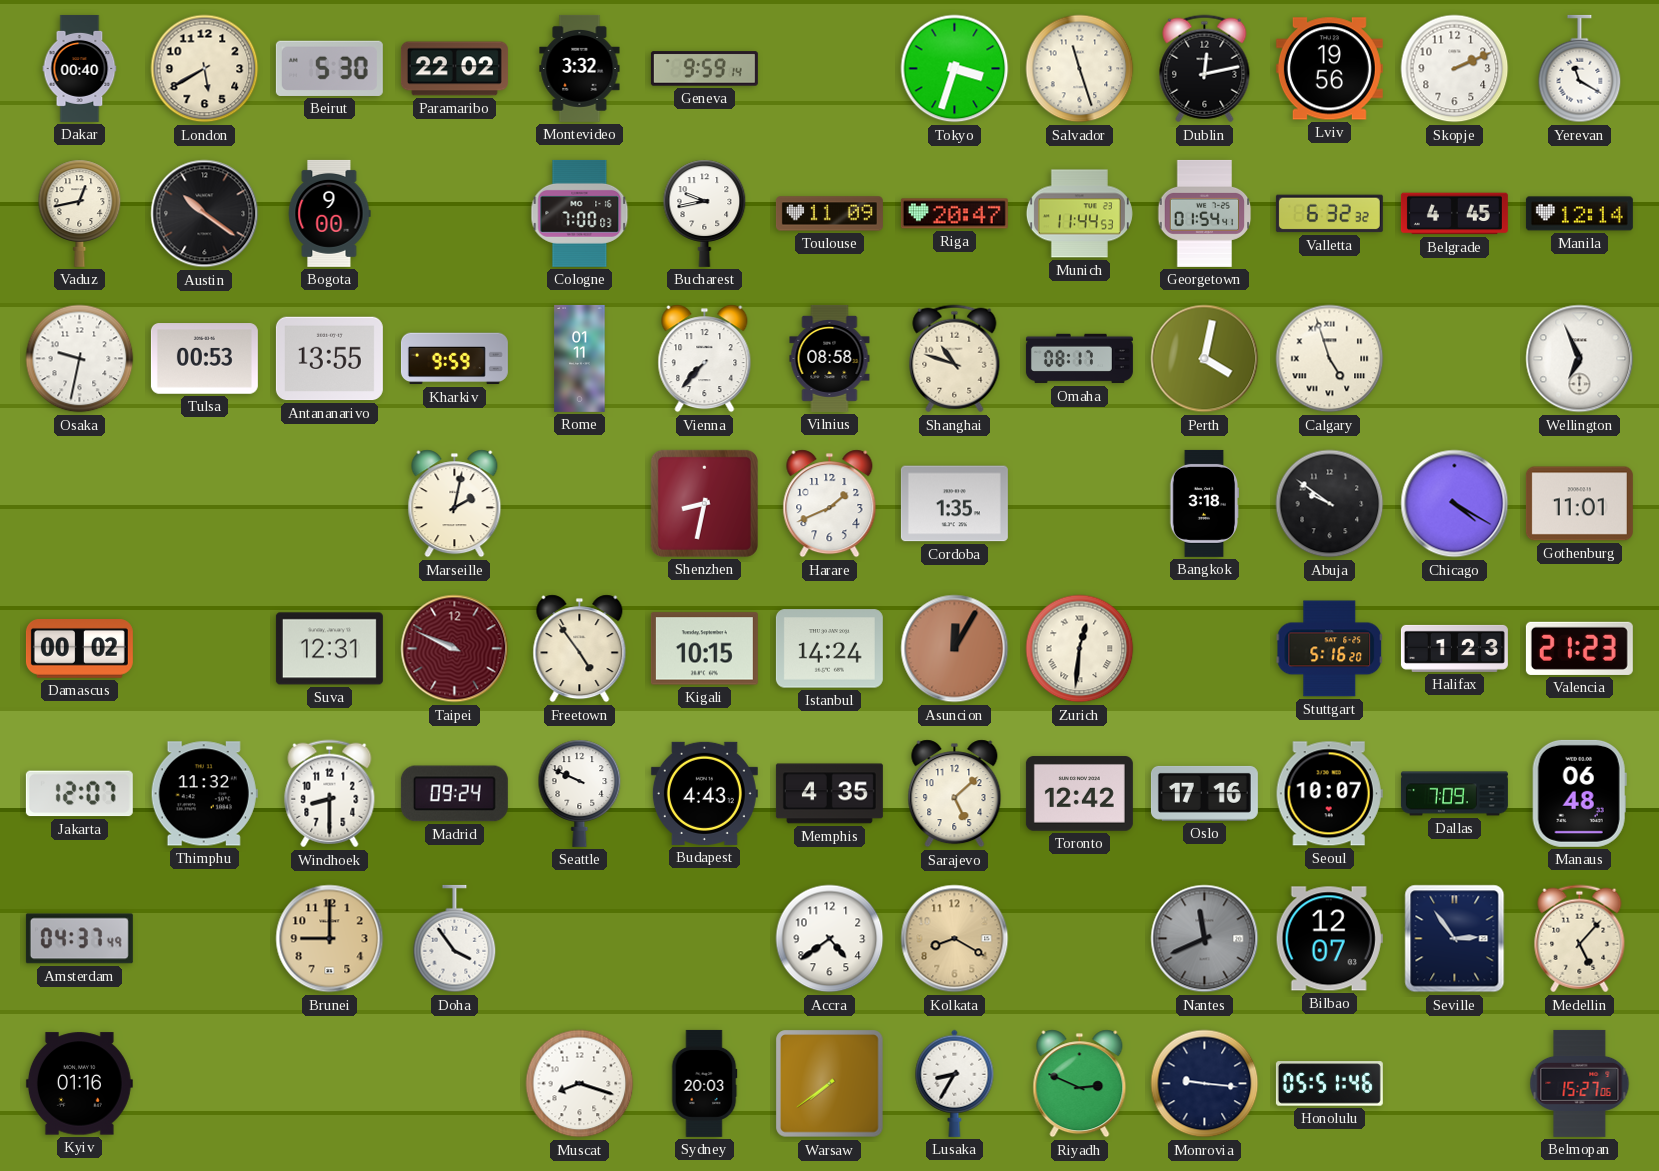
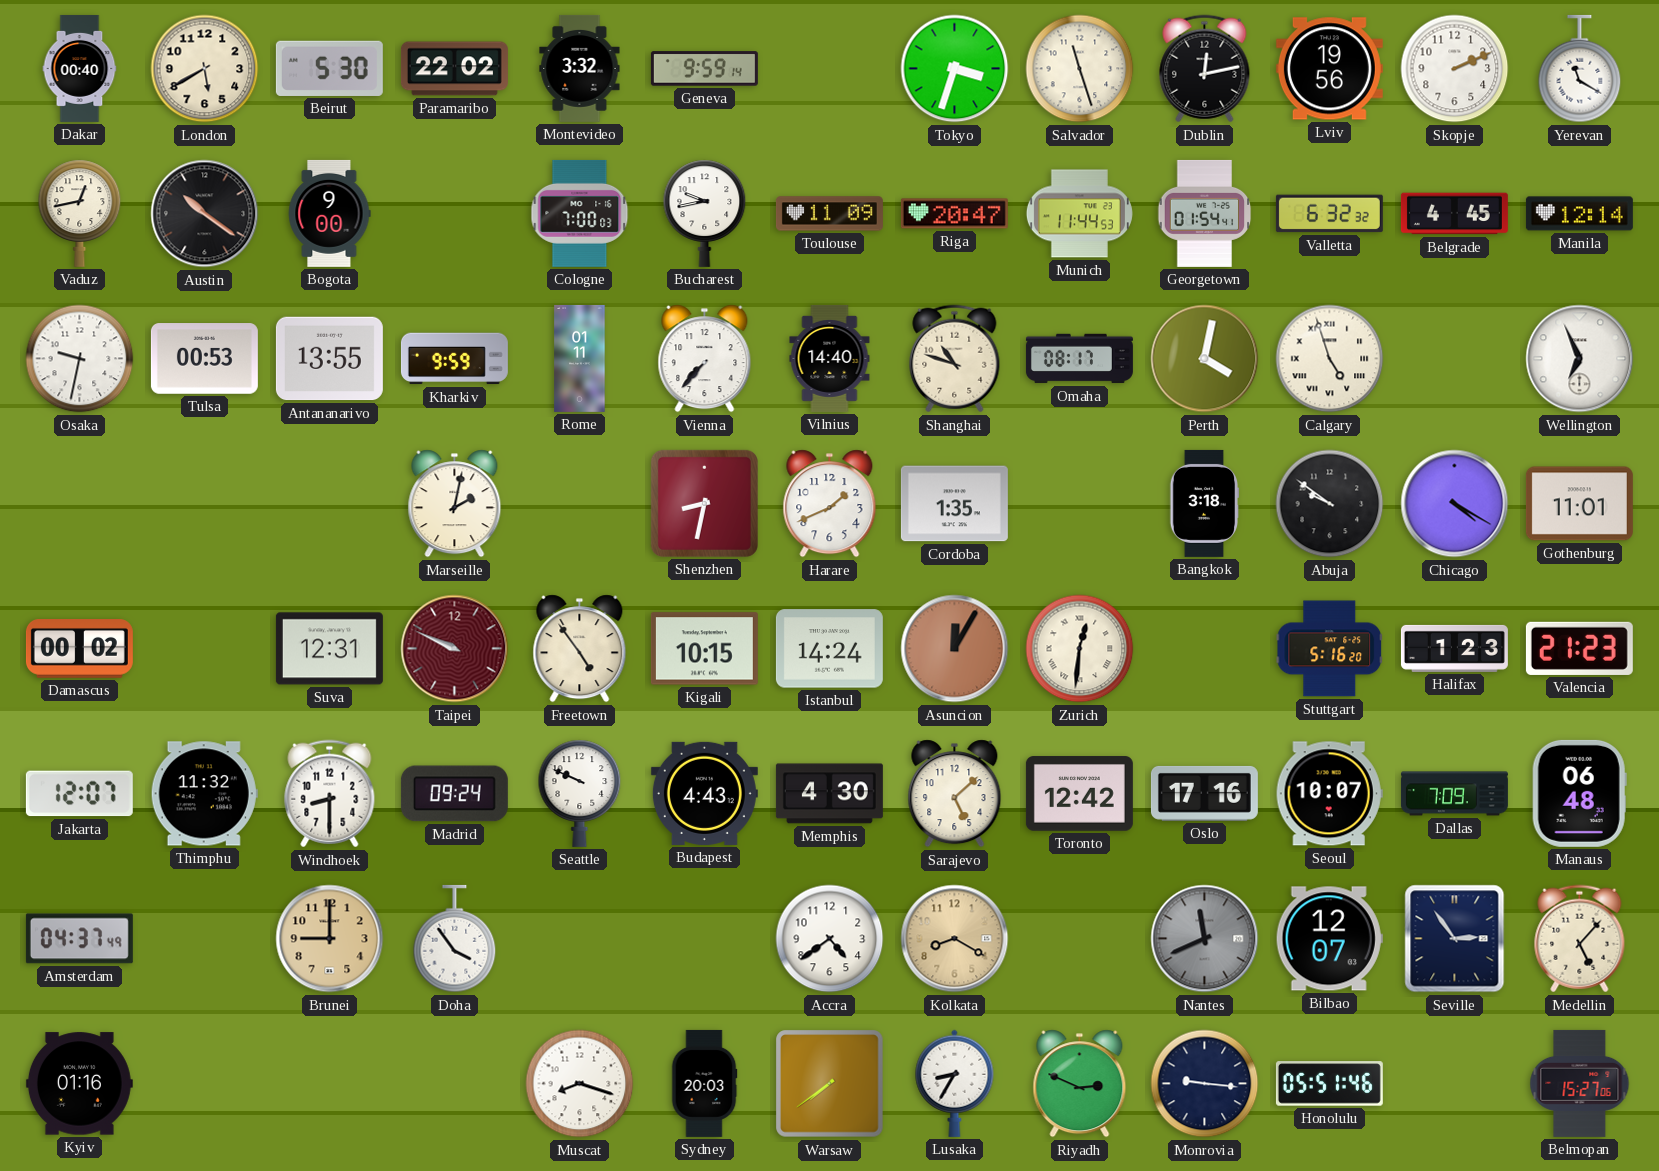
Vilnius: 08:58 -> 14:40 (830, 358)
Memphis: 4:35 -> 4:30 (829, 794)
